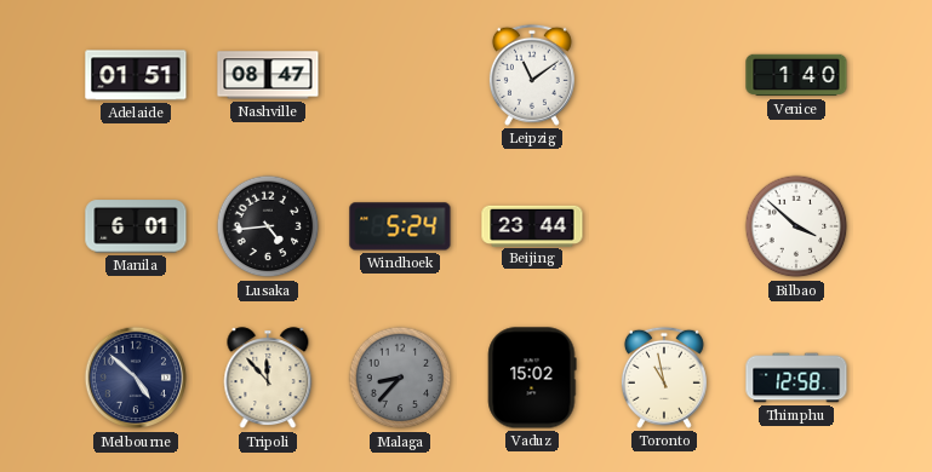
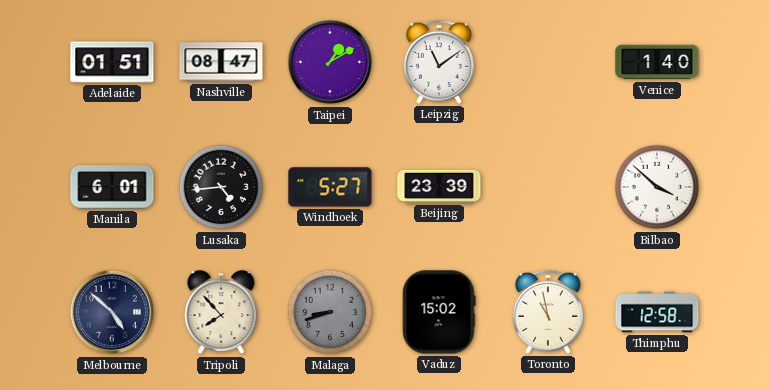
Taipei: none -> 1:10 (330, 62)
Windhoek: 5:24 -> 5:27 (330, 187)
Beijing: 23:44 -> 23:39 (439, 186)
Tripoli: 11:53 -> 7:53 (221, 313)
Malaga: 8:37 -> 8:42 (330, 312)
